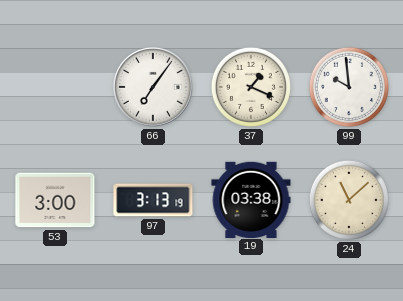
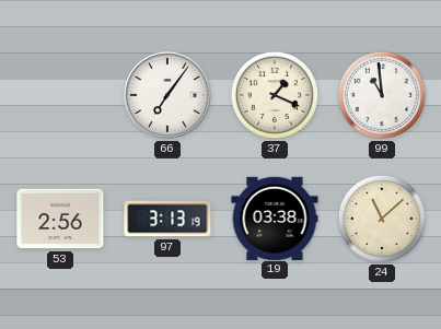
99: 9:59 -> 10:59 (382, 95)
53: 3:00 -> 2:56 (60, 219)
